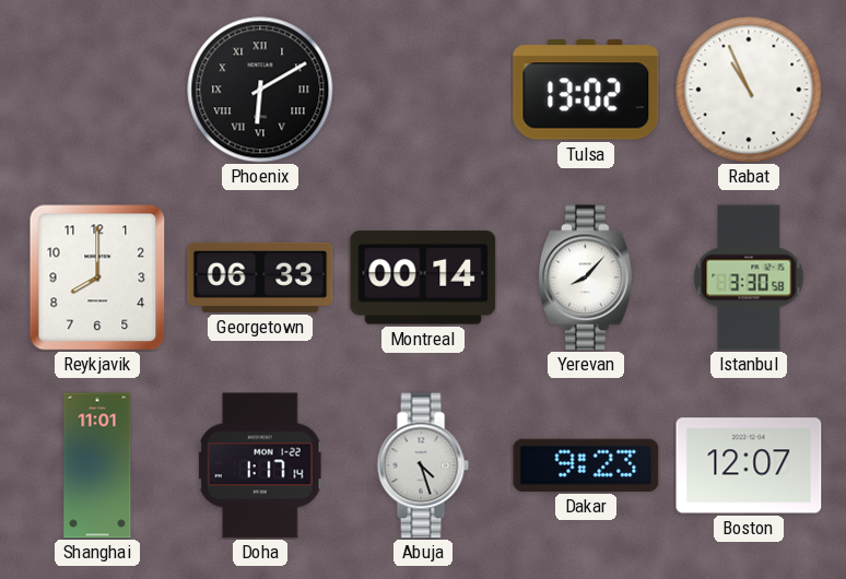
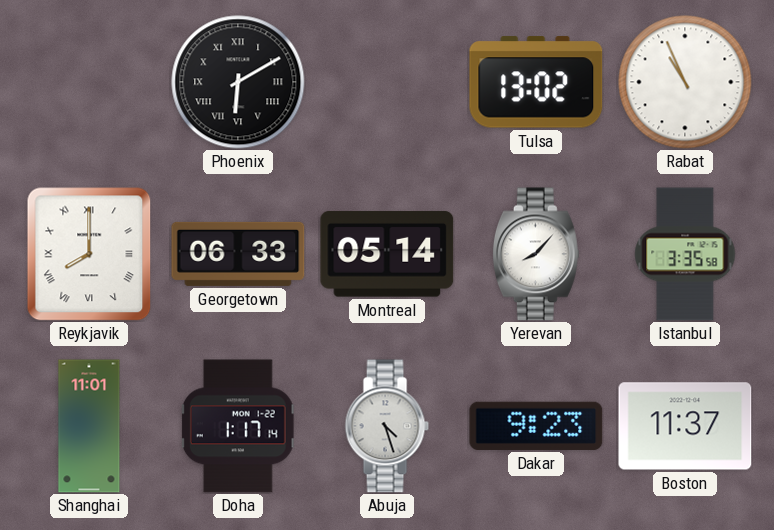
Reykjavik numerals: Arabic -> Roman (89, 254)
Montreal: 00:14 -> 05:14 (387, 254)
Istanbul: 3:30 -> 3:35 (685, 254)
Boston: 12:07 -> 11:37 (685, 426)
